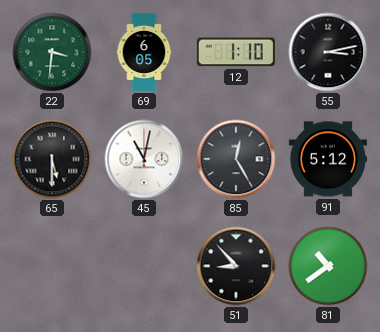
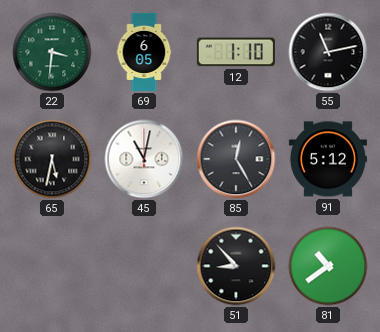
55: 3:13 -> 11:13 (328, 52)
65: 5:30 -> 5:32 (52, 159)
